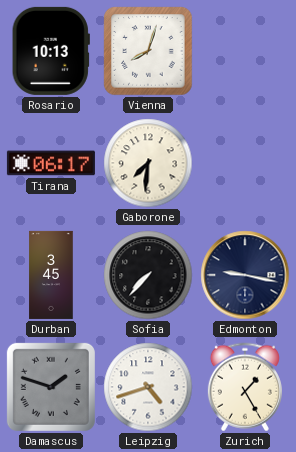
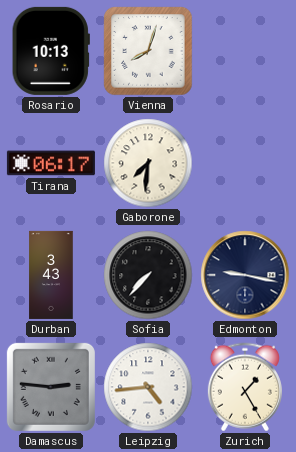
Durban: 3:45 -> 3:43 (51, 275)
Damascus: 1:48 -> 2:46 (51, 387)
Leipzig: 4:42 -> 4:44 (148, 387)
